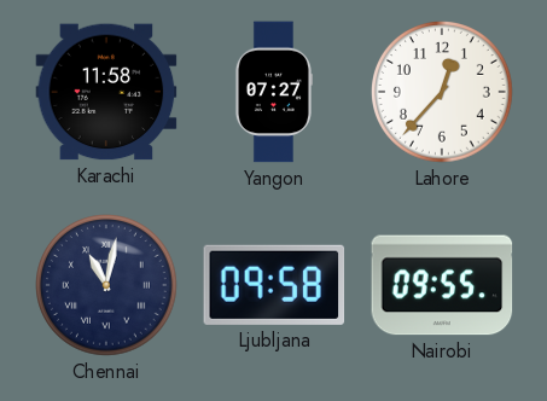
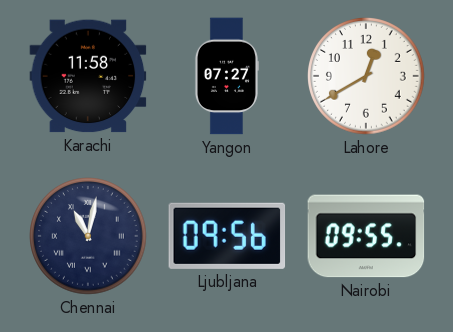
Lahore: 12:37 -> 12:40 (367, 77)
Ljubljana: 09:58 -> 09:56 (227, 236)
